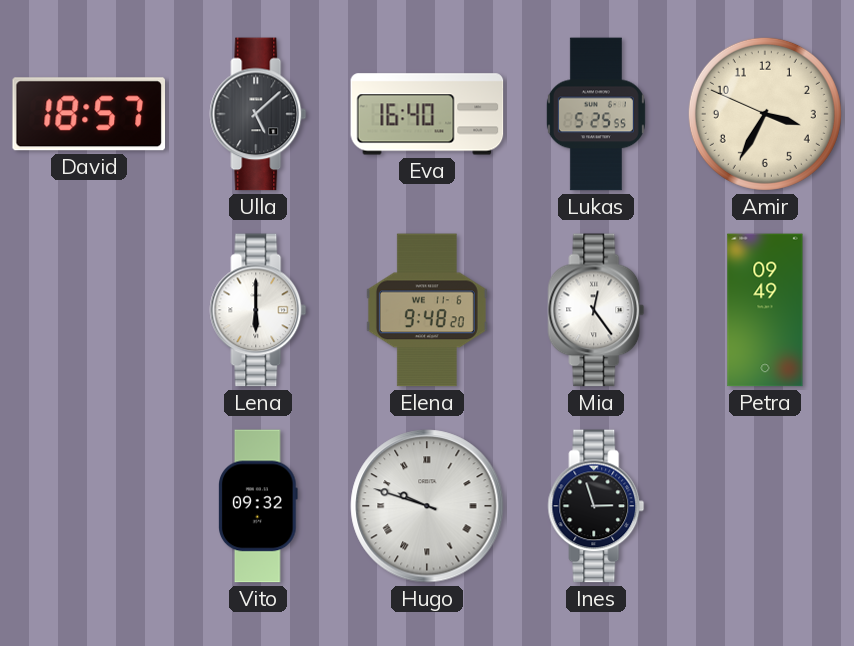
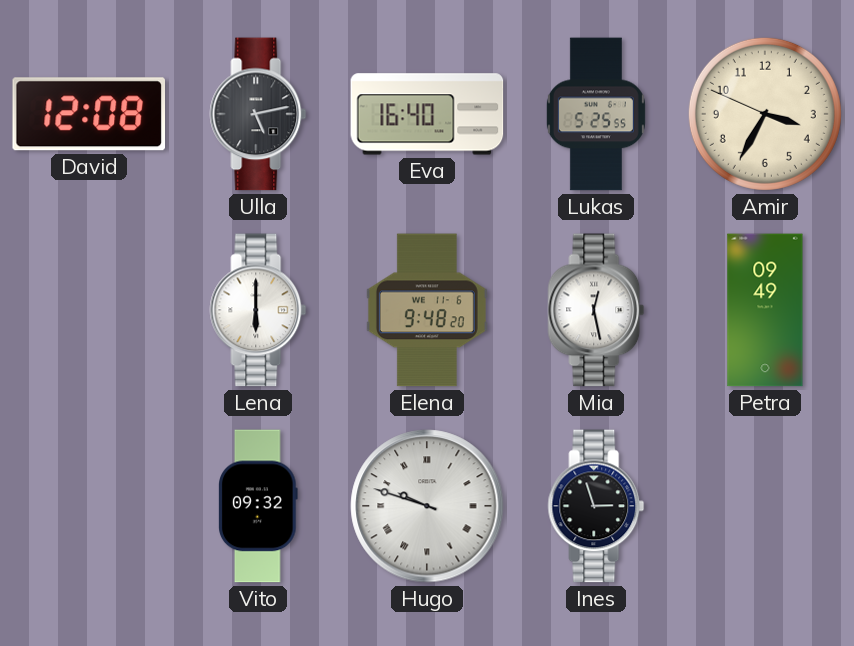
David: 18:57 -> 12:08 (88, 114)
Ulla: 5:08 -> 5:13 (258, 114)
Mia: 12:24 -> 12:28 (596, 310)
